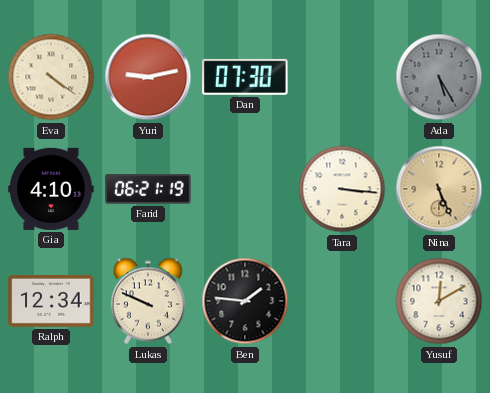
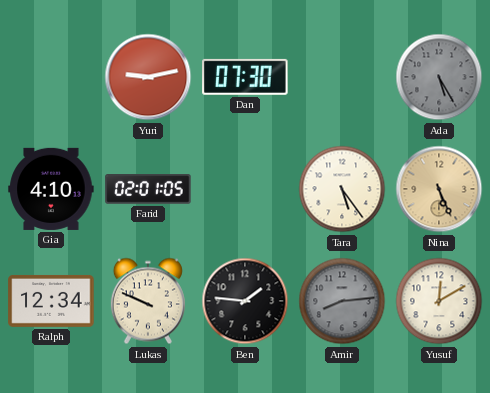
Eva: 4:21 -> none (51, 77)
Farid: 06:21 -> 02:01 (148, 190)
Tara: 3:16 -> 5:24 (342, 189)
Amir: none -> 8:14 (342, 301)
